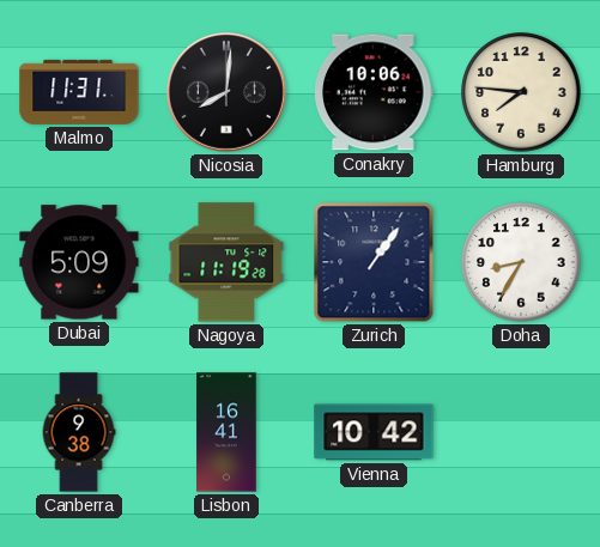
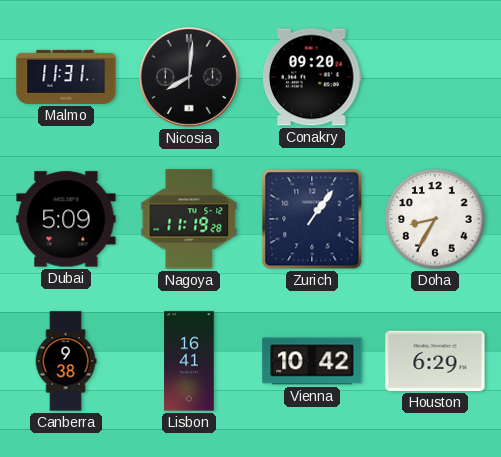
Conakry: 10:06 -> 09:20 (312, 77)
Hamburg: 7:46 -> none (521, 92)
Houston: none -> 6:29 (435, 361)
